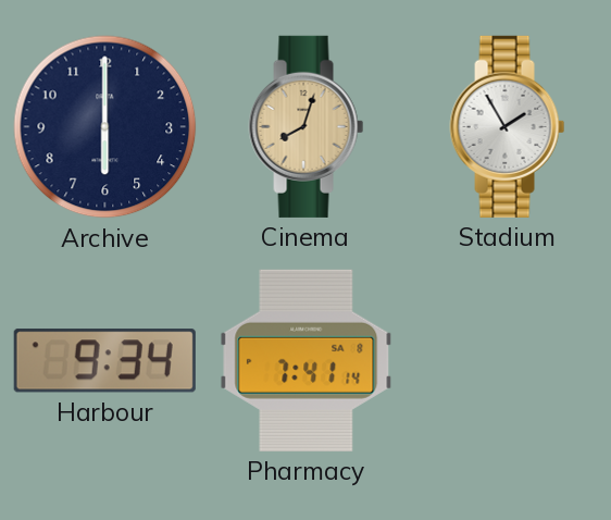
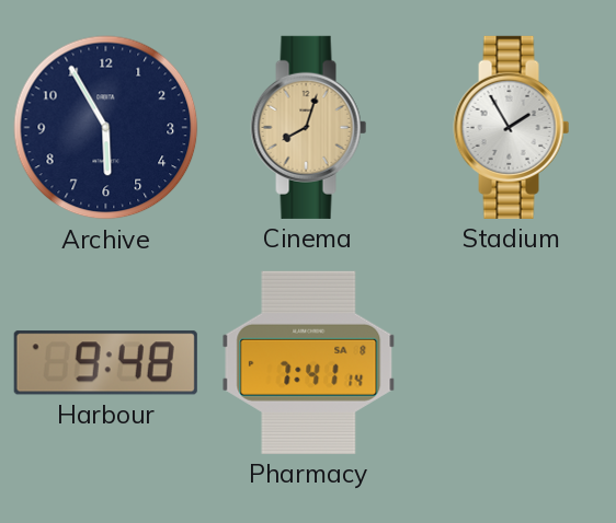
Archive: 6:00 -> 5:55 (106, 128)
Harbour: 9:34 -> 9:48 (105, 363)
